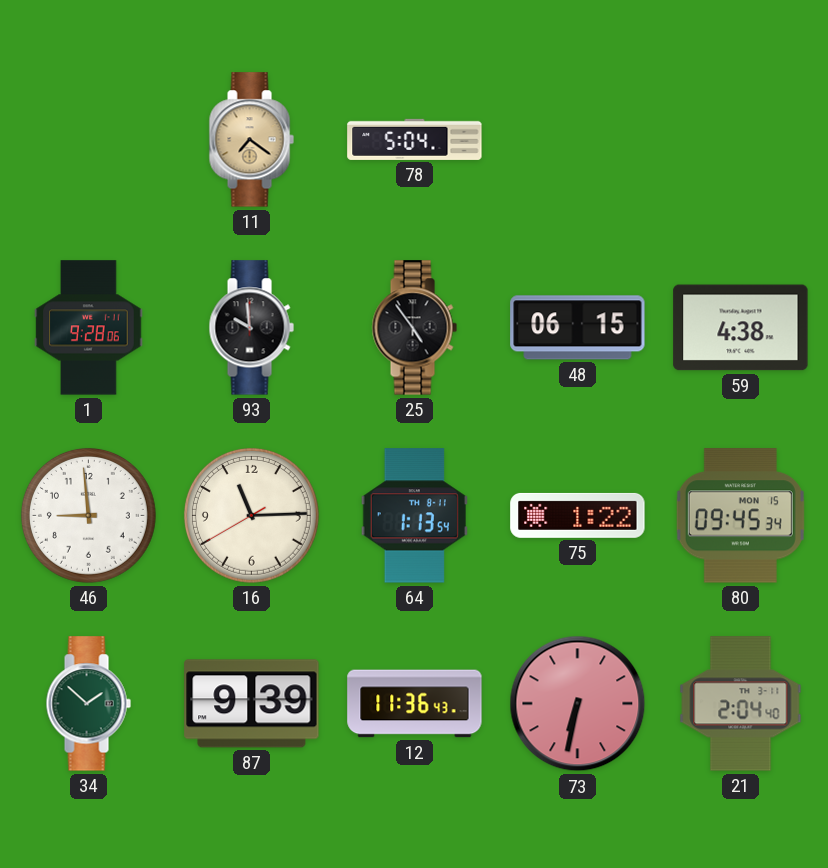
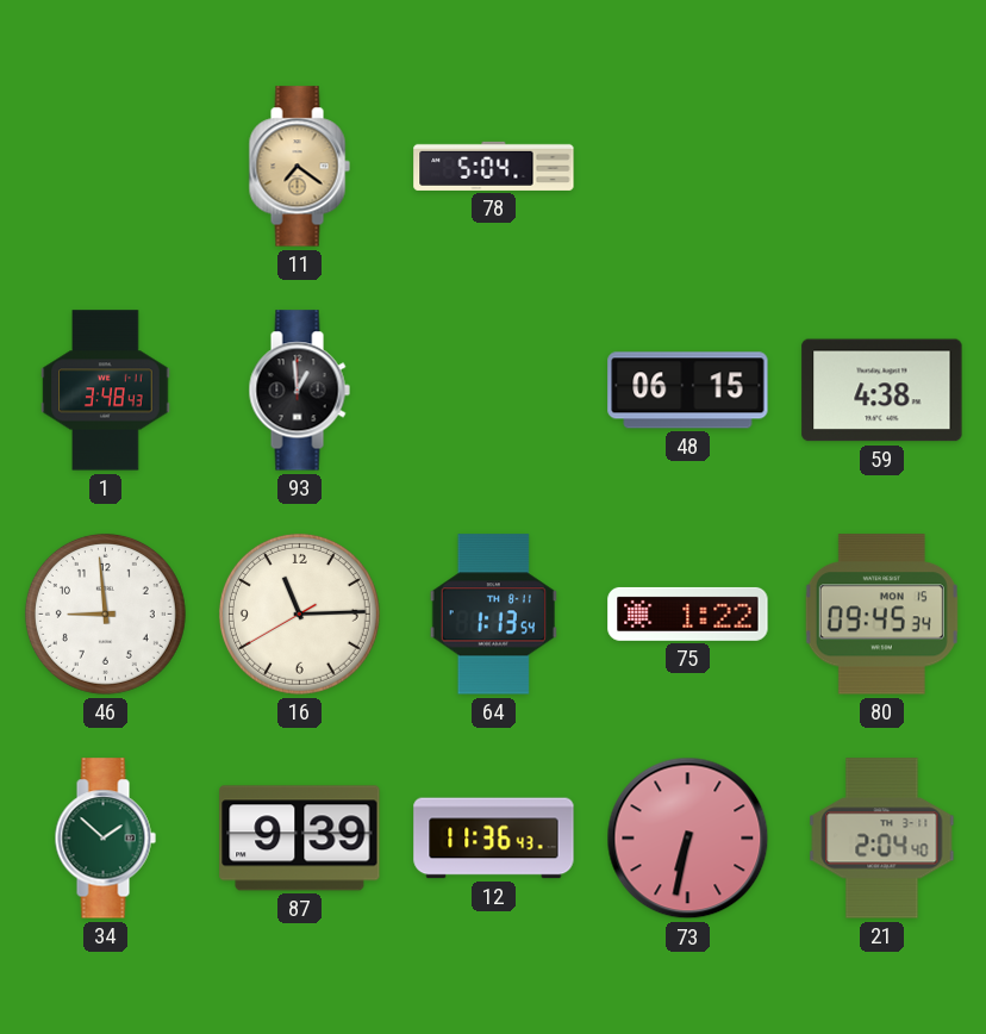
1: 9:28 -> 3:48 (106, 391)
93: 9:59 -> 12:59 (299, 391)
25: 4:54 -> none (414, 328)
